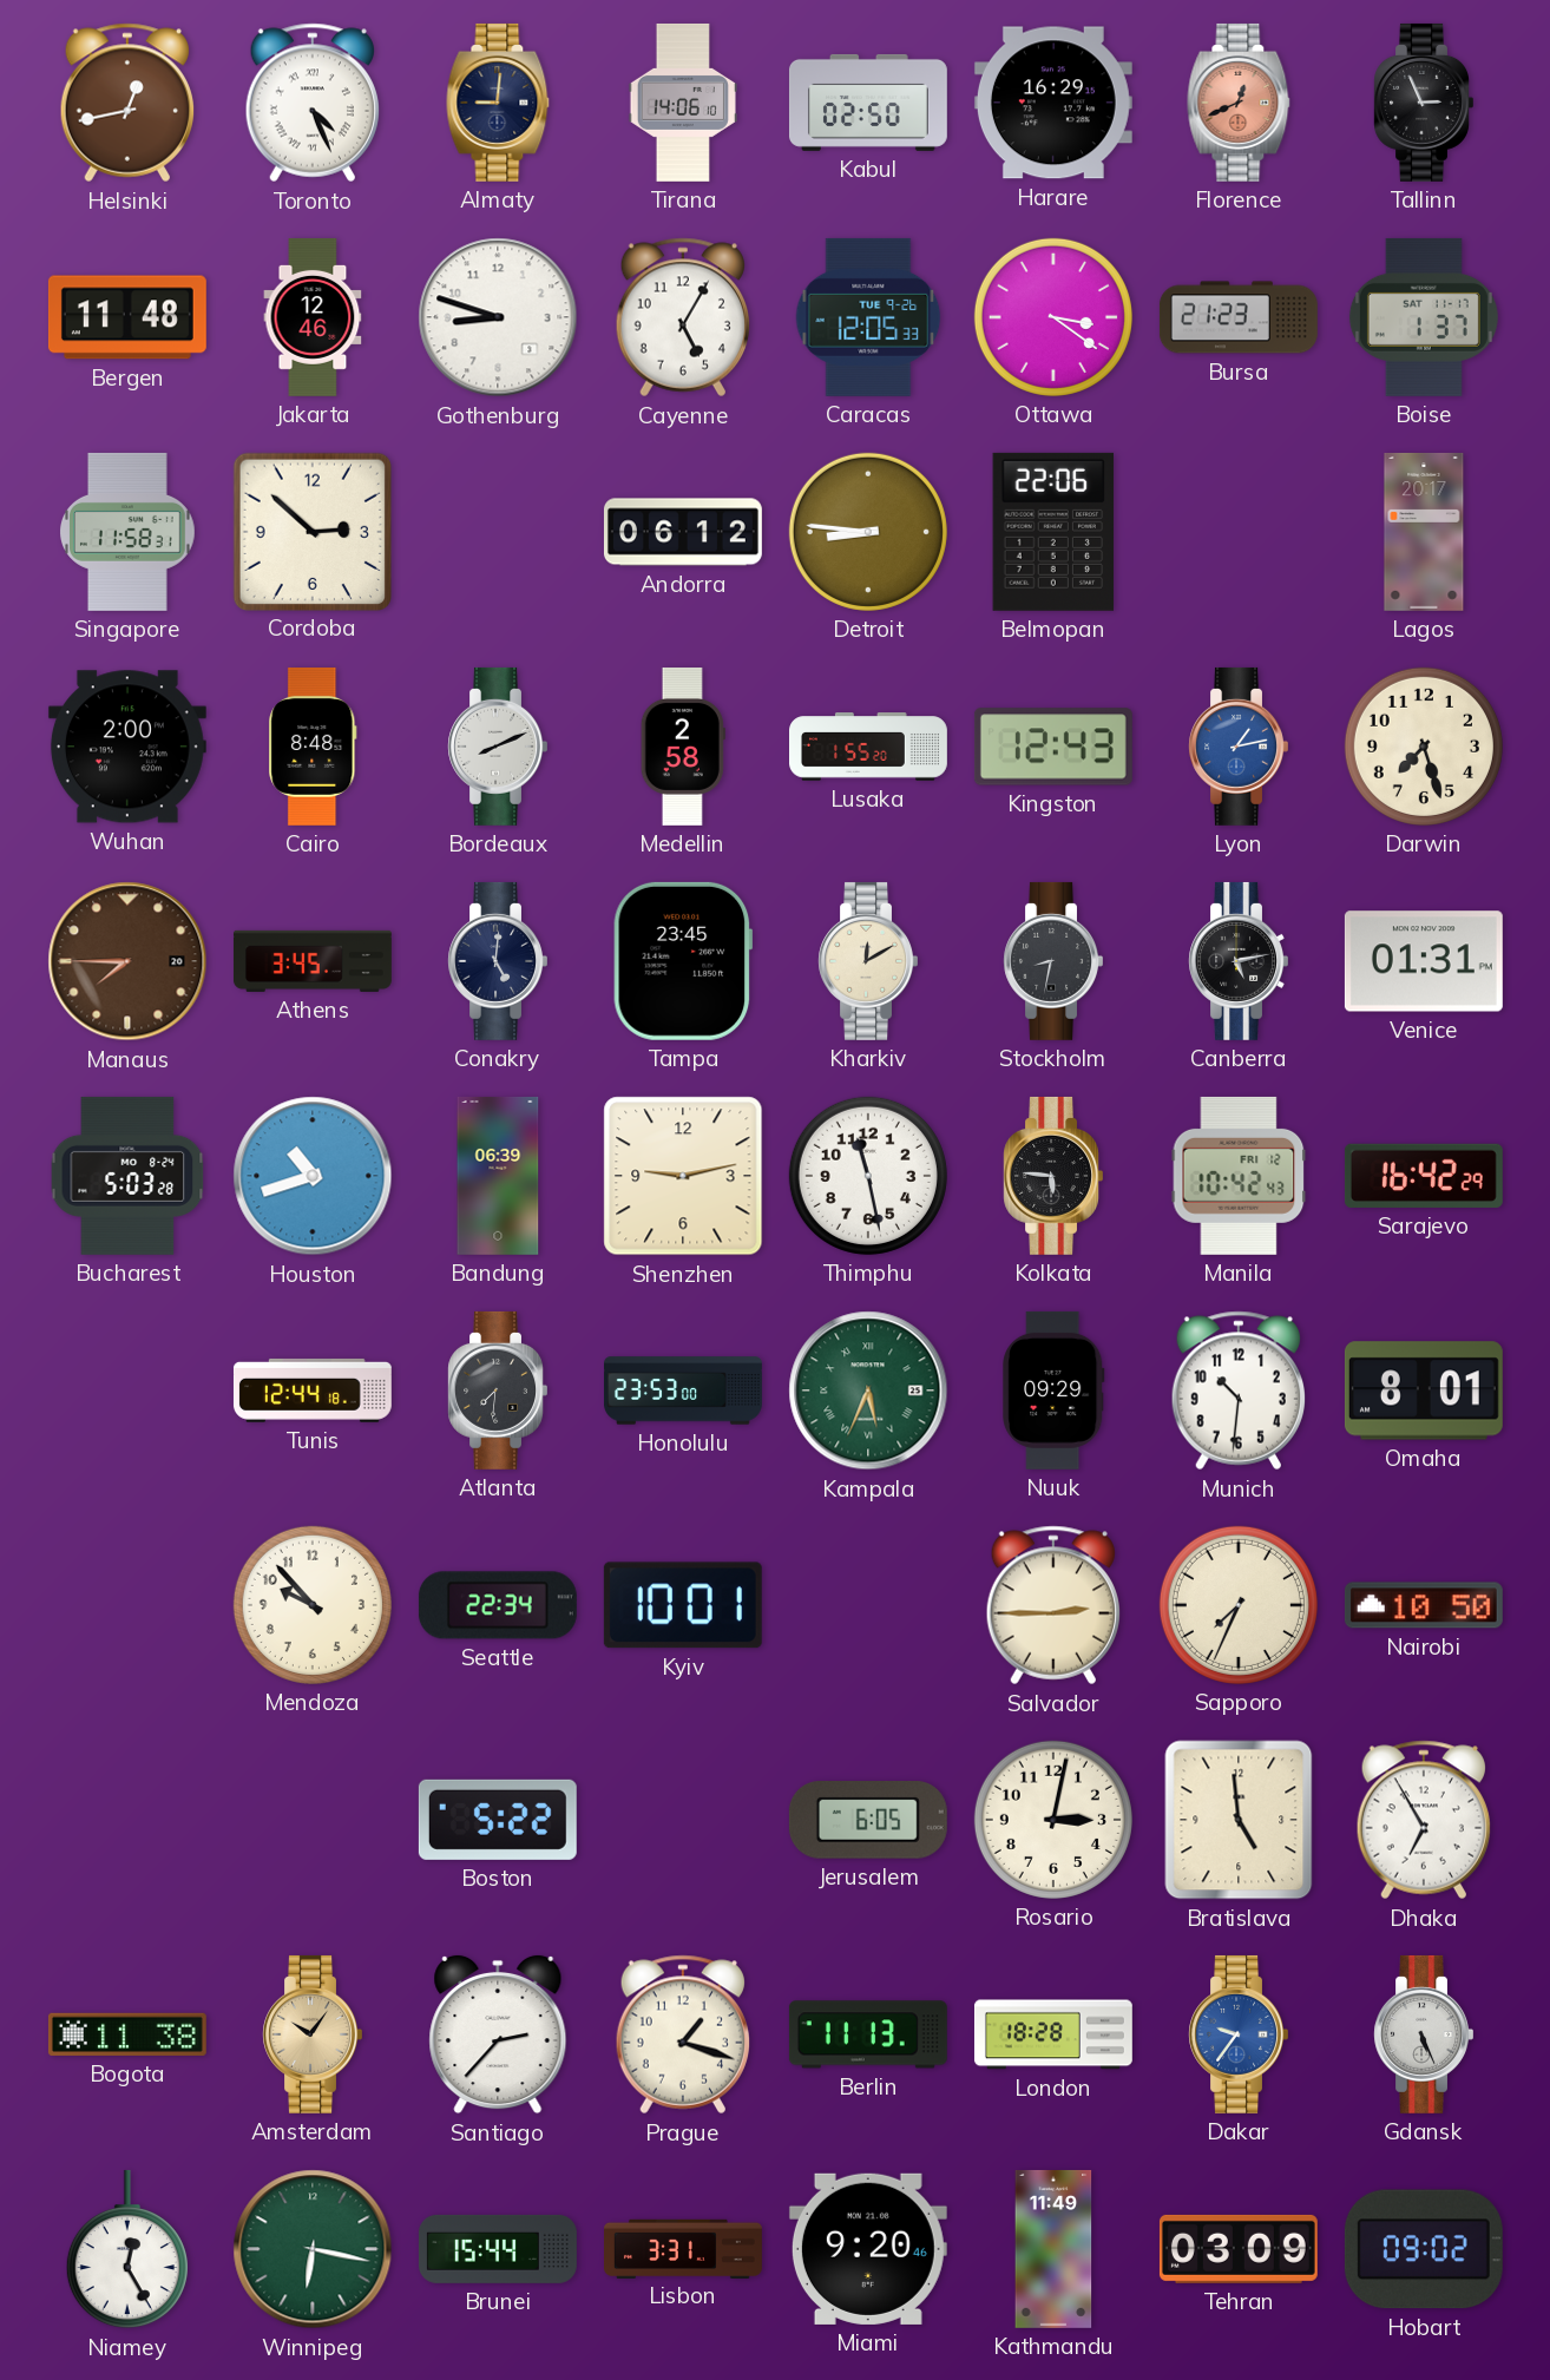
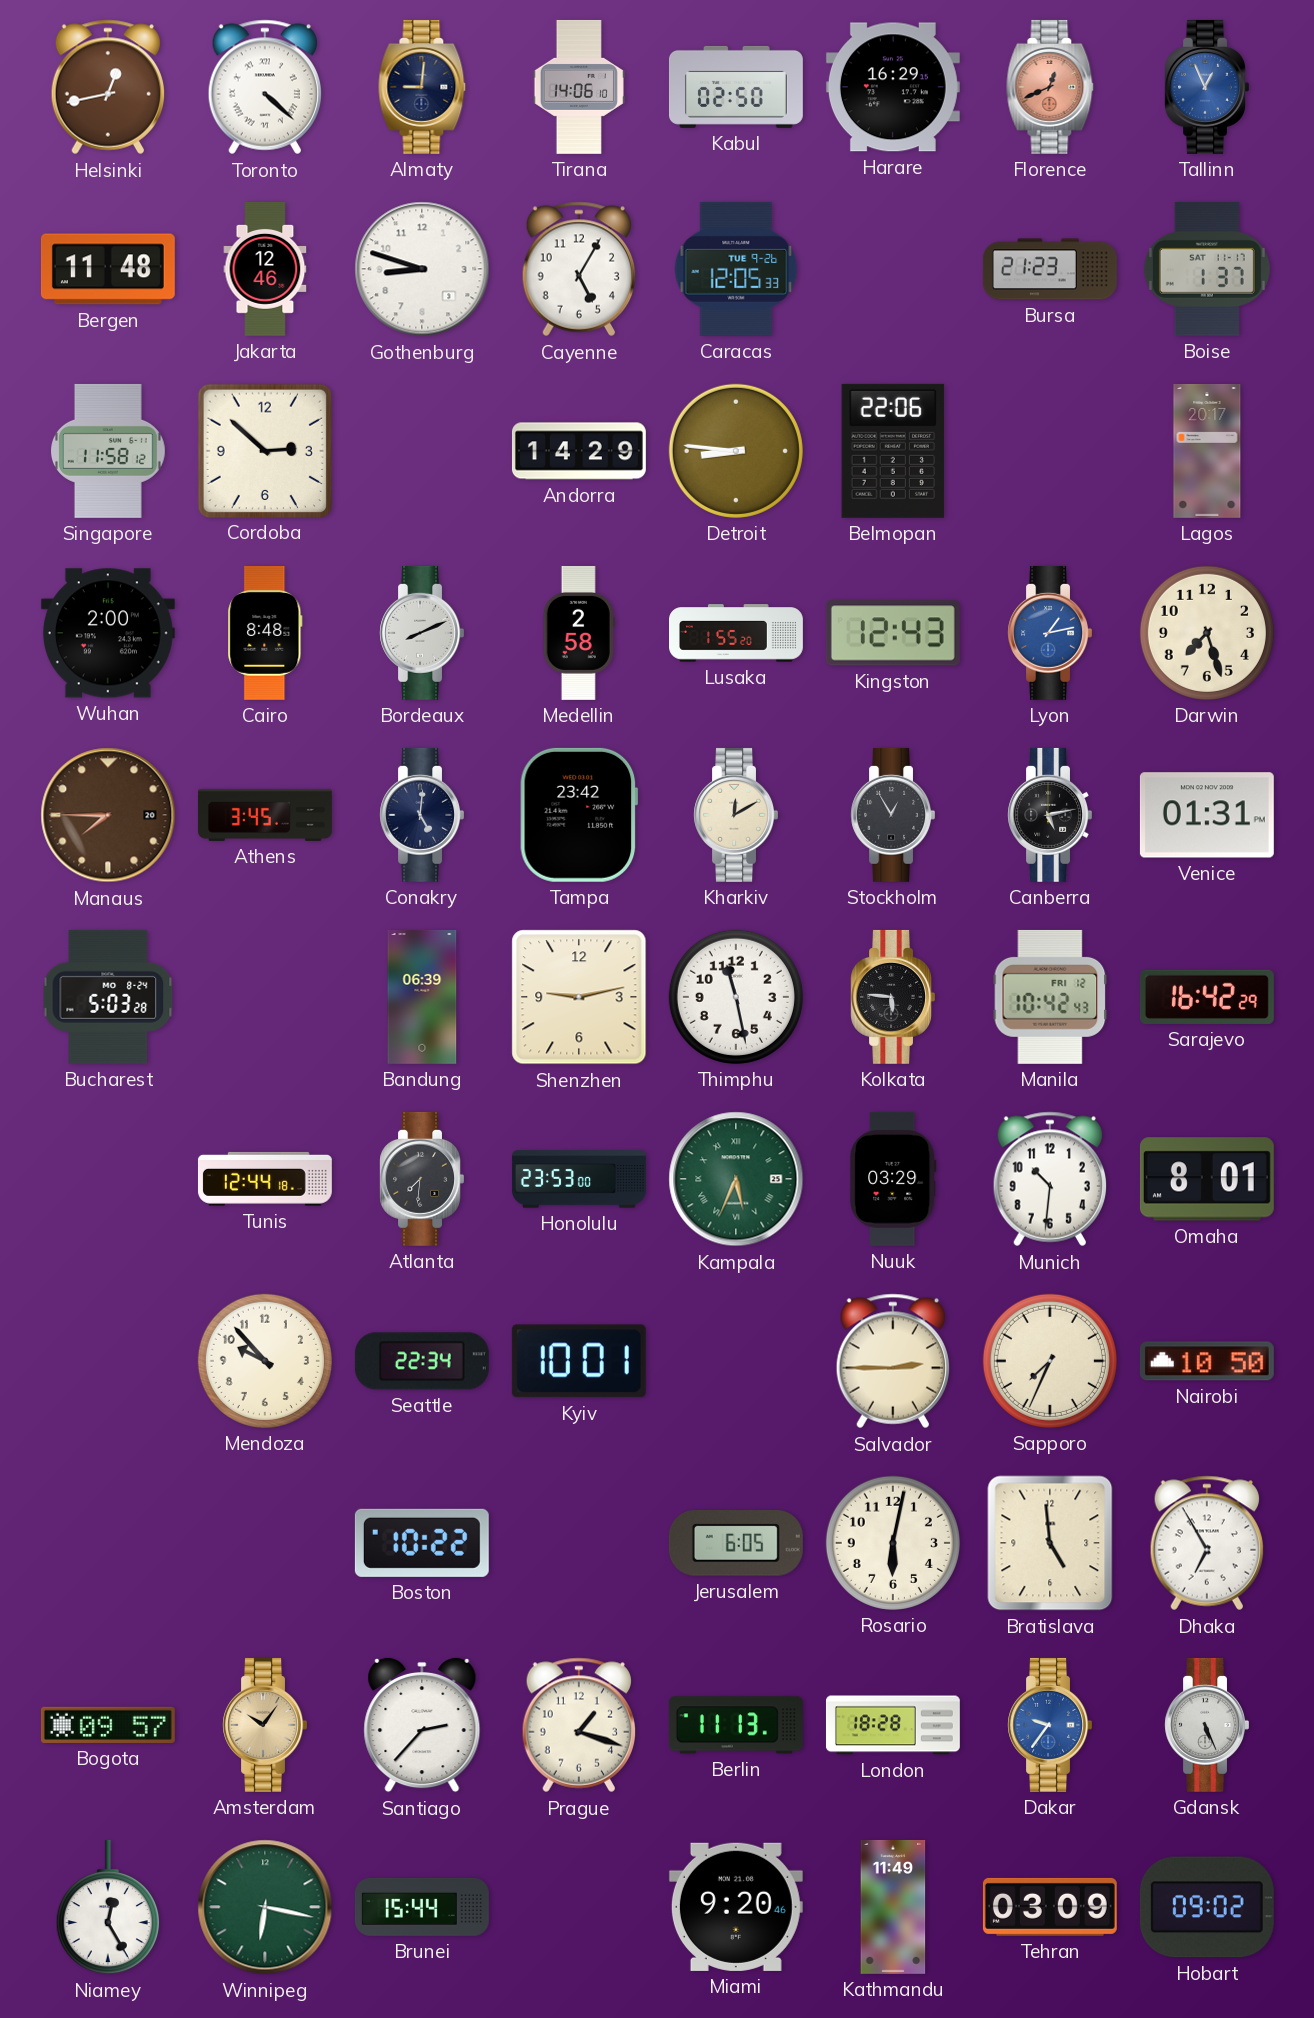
Toronto: 4:26 -> 4:22 (264, 87)
Tallinn: 2:56 -> 12:56 (1206, 87)
Tallinn dial: black -> blue (1206, 87)
Ottawa: 3:21 -> none (1053, 317)
Singapore: 11:58:31 -> 11:58:12 (109, 451)
Andorra: 06:12 -> 14:29 (579, 451)
Tampa: 23:45 -> 23:42 (579, 815)
Stockholm: 8:32 -> 12:55 (892, 815)
Houston: 10:42 -> none (313, 1176)
Nuuk: 09:29 -> 03:29 (893, 1179)
Boston: 5:22 -> 10:22 (422, 1543)
Rosario: 3:02 -> 6:02 (893, 1543)
Bogota: 11:38 -> 09:57 (108, 1725)
Lisbon: 3:31 -> none (684, 2248)
